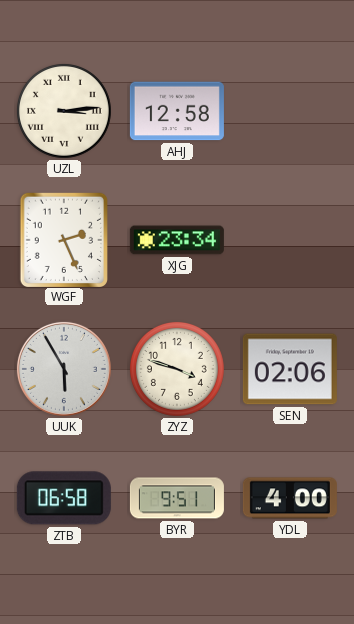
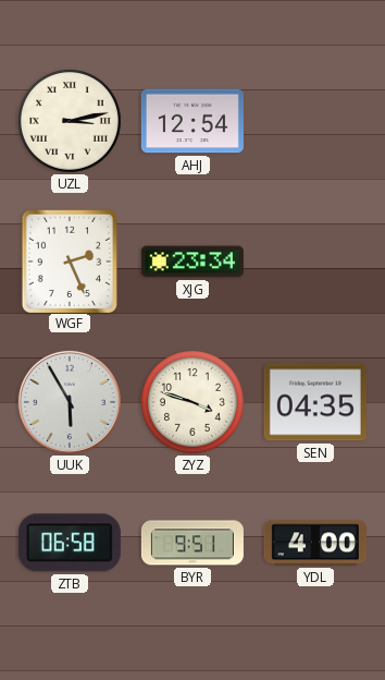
UZL: 3:14 -> 3:13 (70, 121)
AHJ: 12:58 -> 12:54 (192, 121)
SEN: 02:06 -> 04:35 (315, 402)
